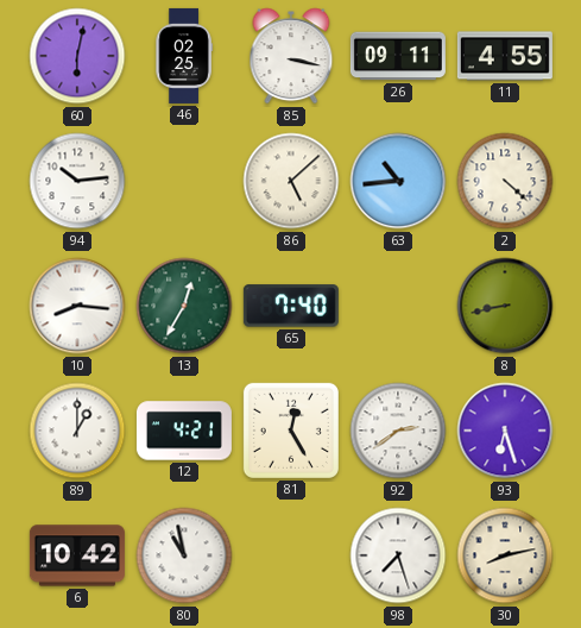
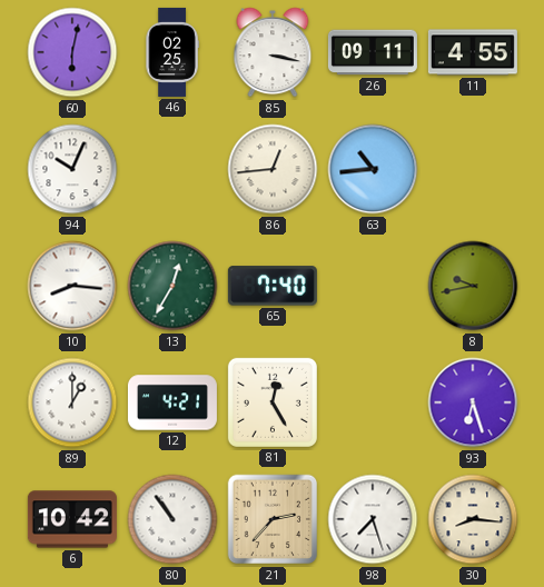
94: 10:14 -> 10:04 (72, 169)
86: 5:08 -> 12:44 (273, 169)
2: 4:22 -> none (505, 181)
8: 8:43 -> 9:43 (473, 286)
92: 2:39 -> none (398, 431)
80: 10:58 -> 10:54 (172, 519)
21: none -> 2:37 (273, 519)
30: 8:13 -> 8:16 (473, 519)
